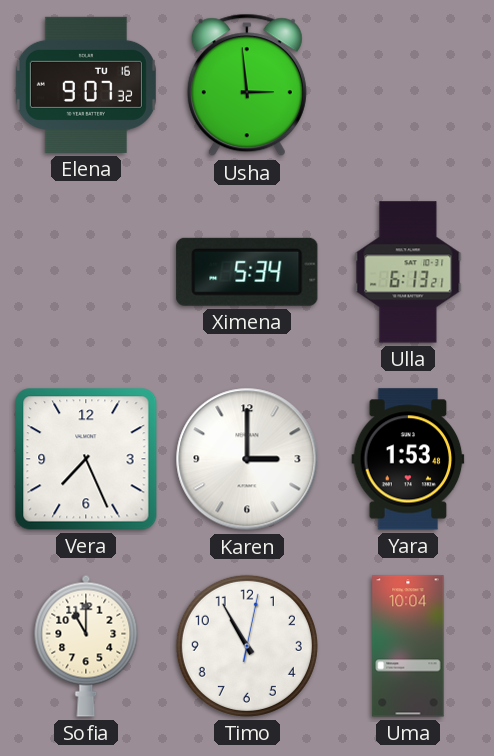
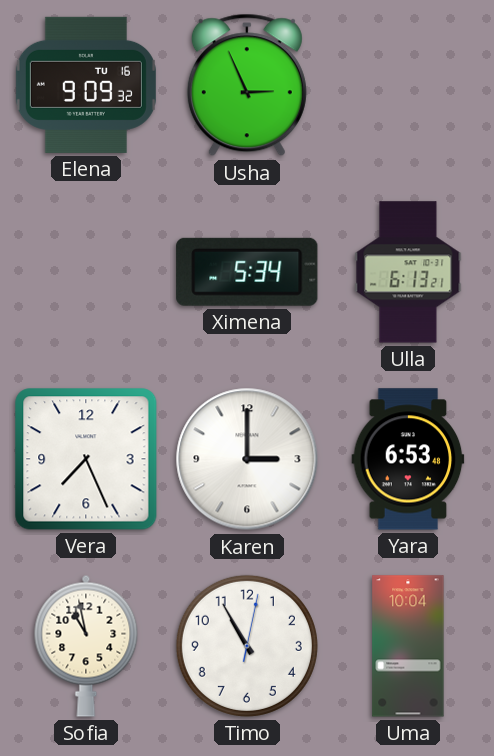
Elena: 9:07 -> 9:09 (86, 85)
Usha: 2:59 -> 2:56 (247, 85)
Yara: 1:53 -> 6:53 (408, 459)
Sofia: 11:00 -> 10:58 (86, 646)
